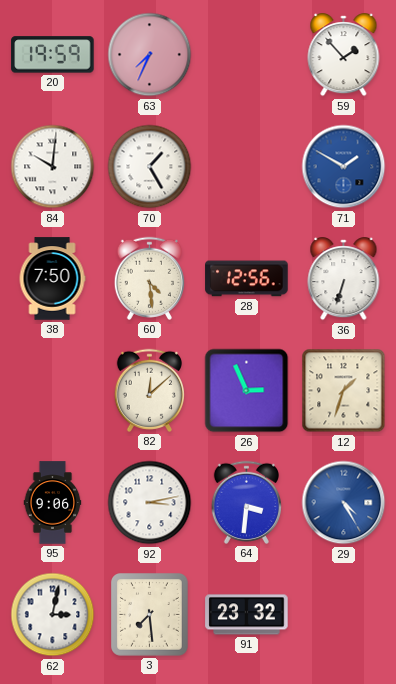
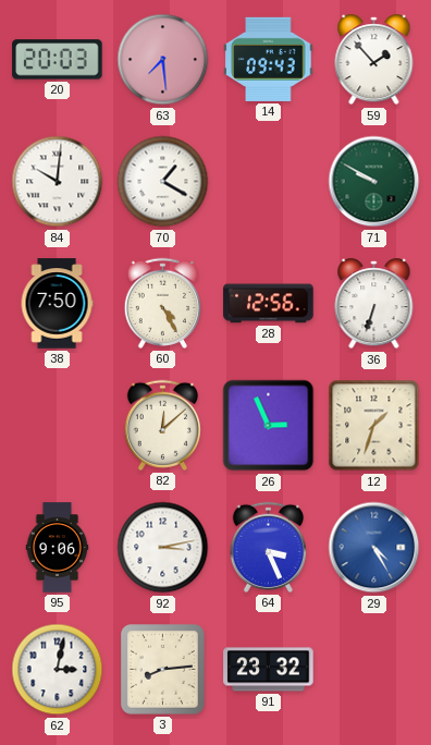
20: 19:59 -> 20:03 (58, 60)
63: 7:34 -> 7:29 (163, 60)
14: none -> 09:43 (269, 59)
70: 1:25 -> 1:20 (163, 182)
71: 1:50 -> 9:50 (374, 182)
71 dial: blue -> green (374, 182)
60: 4:29 -> 4:25 (162, 303)
64: 3:31 -> 3:26 (268, 547)
3: 7:29 -> 8:14 (163, 670)
